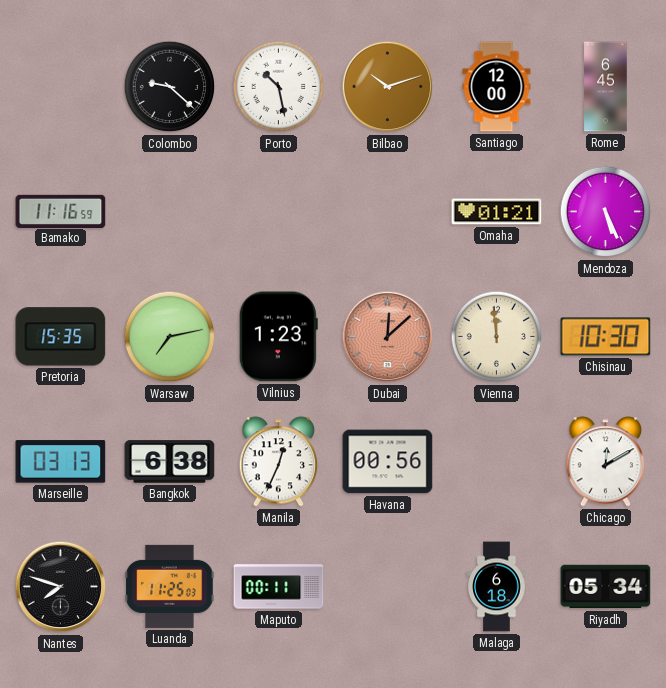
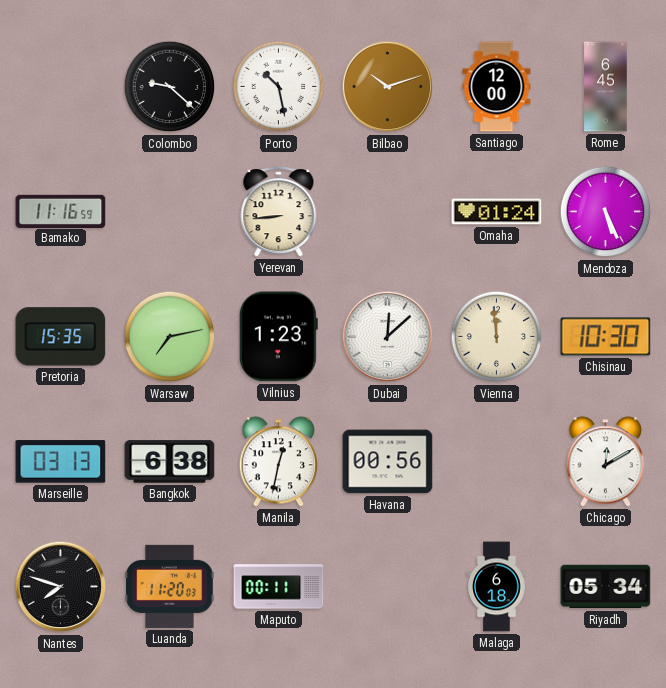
Yerevan: none -> 8:44 (279, 212)
Omaha: 01:21 -> 01:24 (497, 212)
Dubai dial: salmon -> white (388, 337)
Manila: 12:34 -> 12:32 (279, 462)
Luanda: 11:25 -> 11:20 (170, 586)
